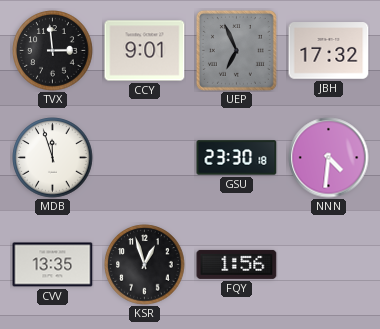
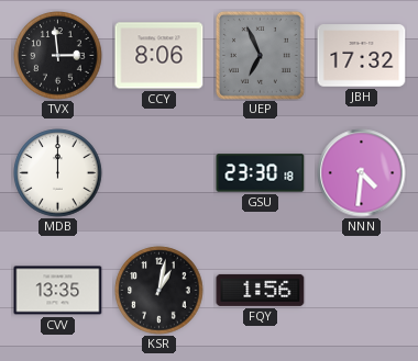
CCY: 9:01 -> 8:06 (159, 56)
MDB: 11:57 -> 12:00 (58, 173)
KSR: 12:57 -> 1:02 (159, 291)
